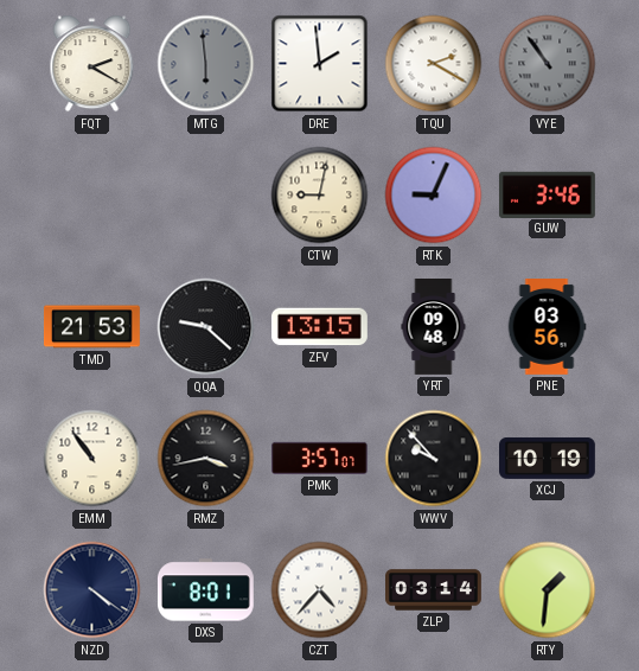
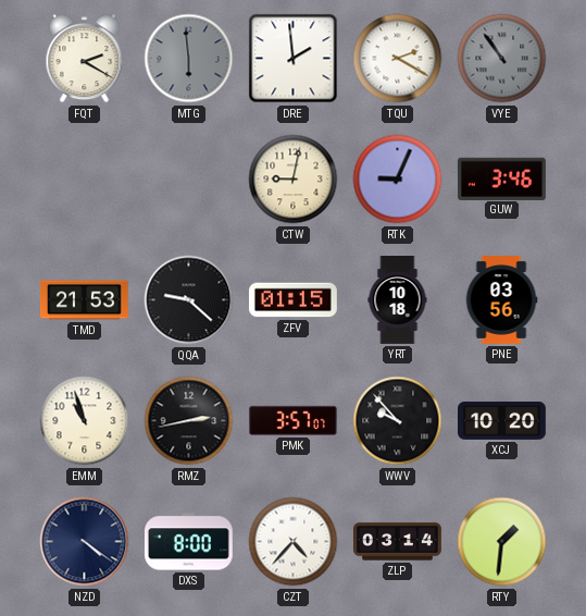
ZFV: 13:15 -> 01:15 (292, 300)
YRT: 09:48 -> 10:18 (398, 300)
EMM: 10:54 -> 10:57 (85, 421)
RMZ: 3:43 -> 2:43 (189, 421)
XCJ: 10:19 -> 10:20 (502, 420)
DXS: 8:01 -> 8:00 (188, 542)
